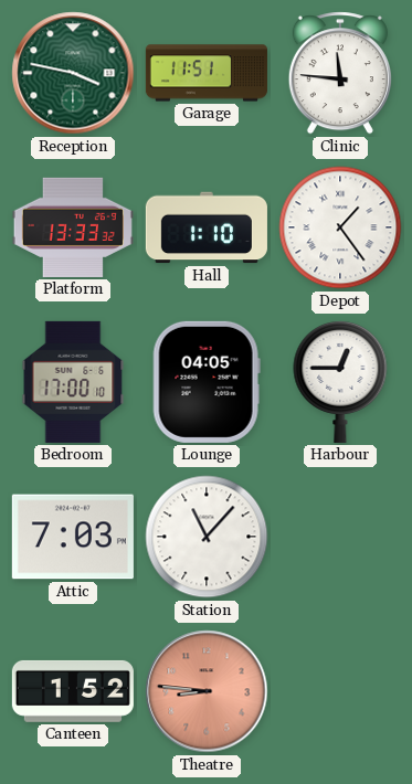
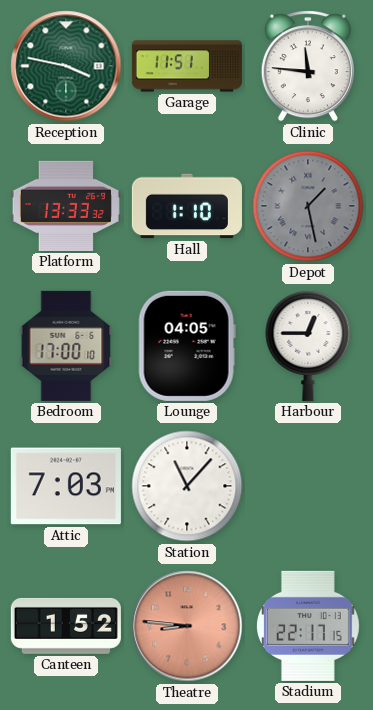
Depot: 1:24 -> 1:28 (308, 206)
Depot dial: white -> grey (308, 206)
Stadium: none -> 22:17 (308, 626)
